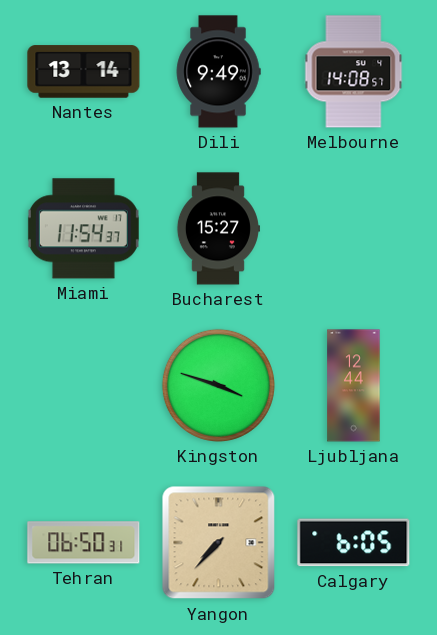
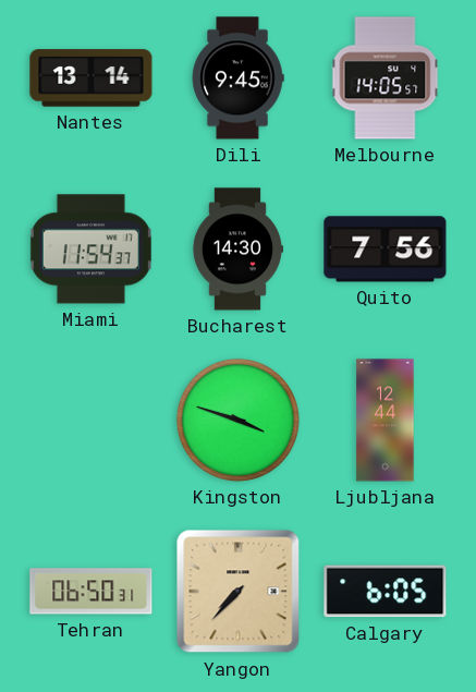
Dili: 9:49 -> 9:45 (237, 78)
Melbourne: 14:08 -> 14:05 (386, 78)
Bucharest: 15:27 -> 14:30 (237, 250)
Quito: none -> 7:56 (386, 250)
